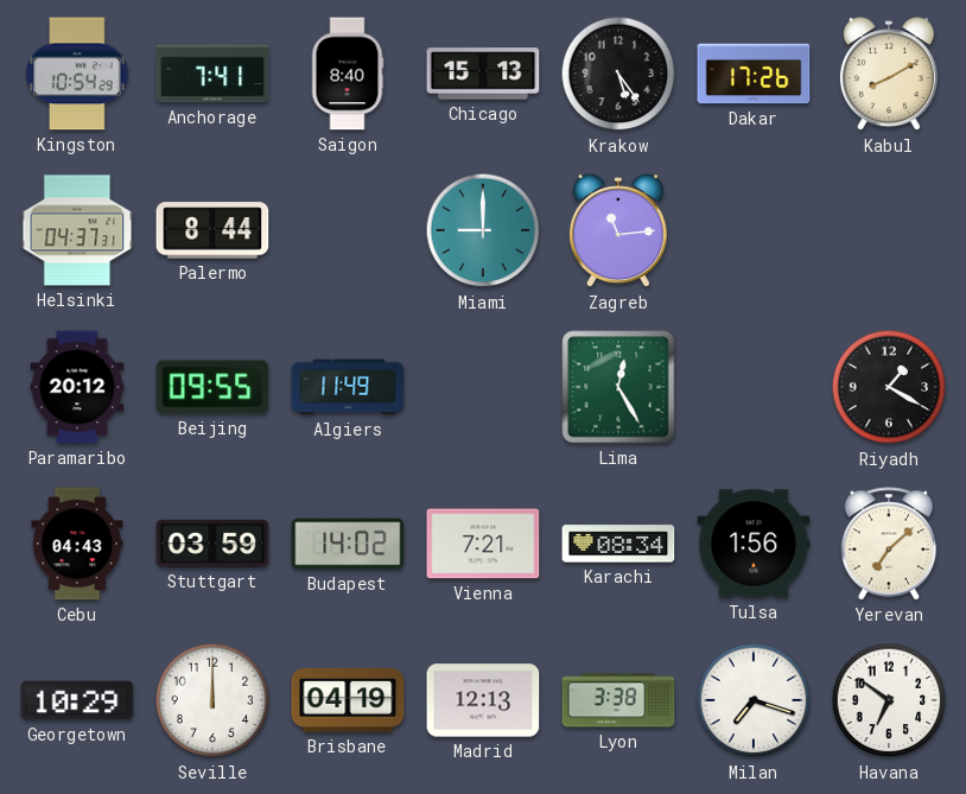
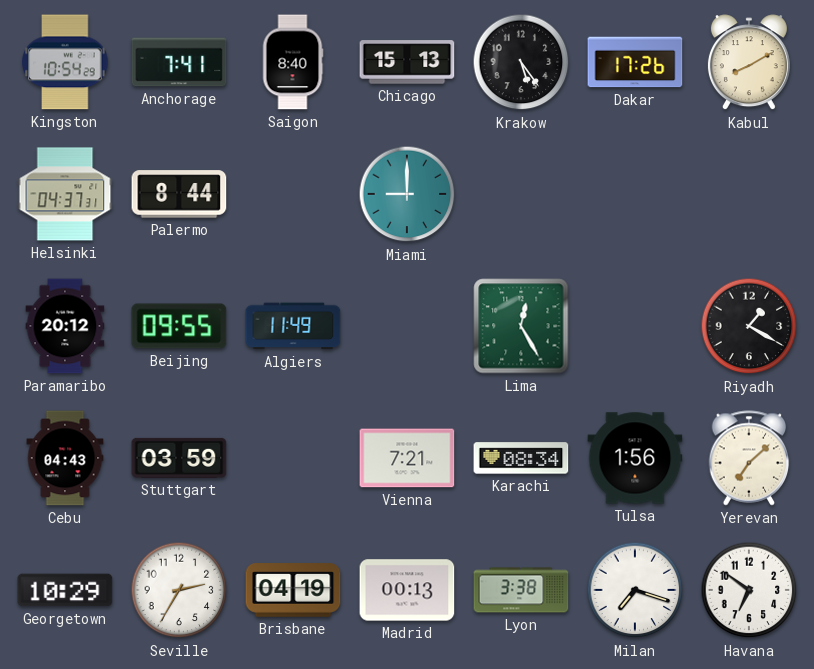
Zagreb: 11:14 -> none (618, 231)
Budapest: 14:02 -> none (348, 544)
Seville: 12:00 -> 2:35 (179, 590)
Madrid: 12:13 -> 00:13 (407, 590)
